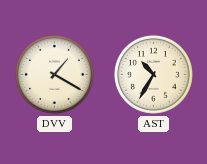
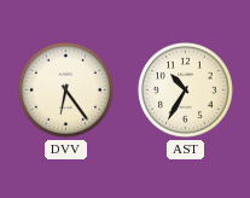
DVV: 1:20 -> 6:24 (65, 89)
